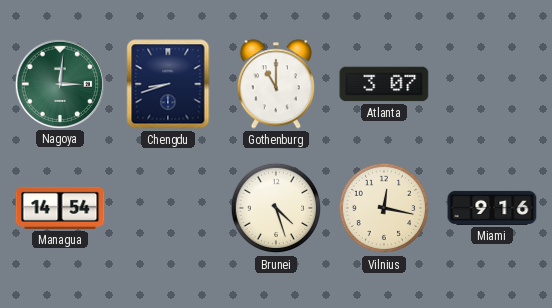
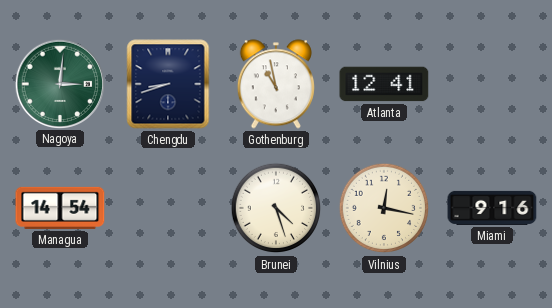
Gothenburg: 11:00 -> 10:58 (276, 84)
Atlanta: 3:07 -> 12:41 (384, 84)
